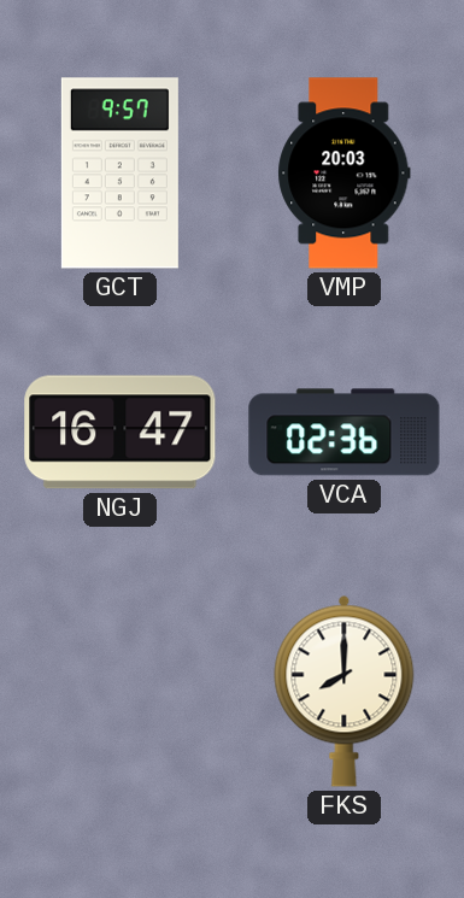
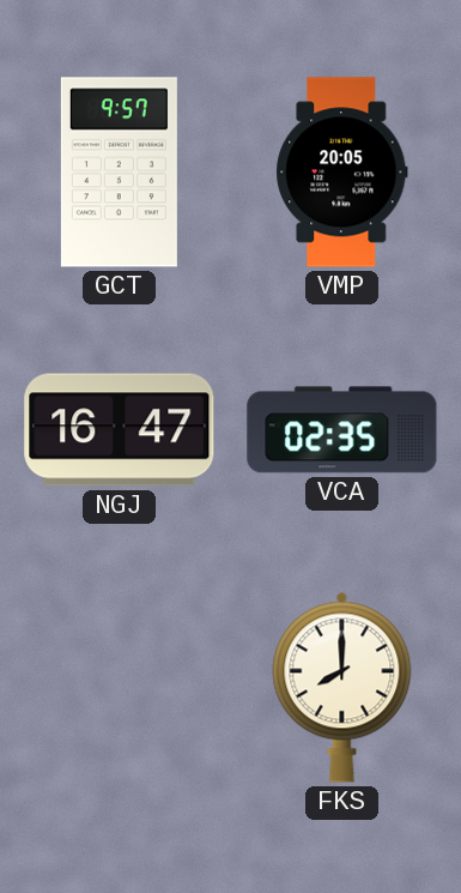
VMP: 20:03 -> 20:05 (342, 173)
VCA: 02:36 -> 02:35 (342, 430)
